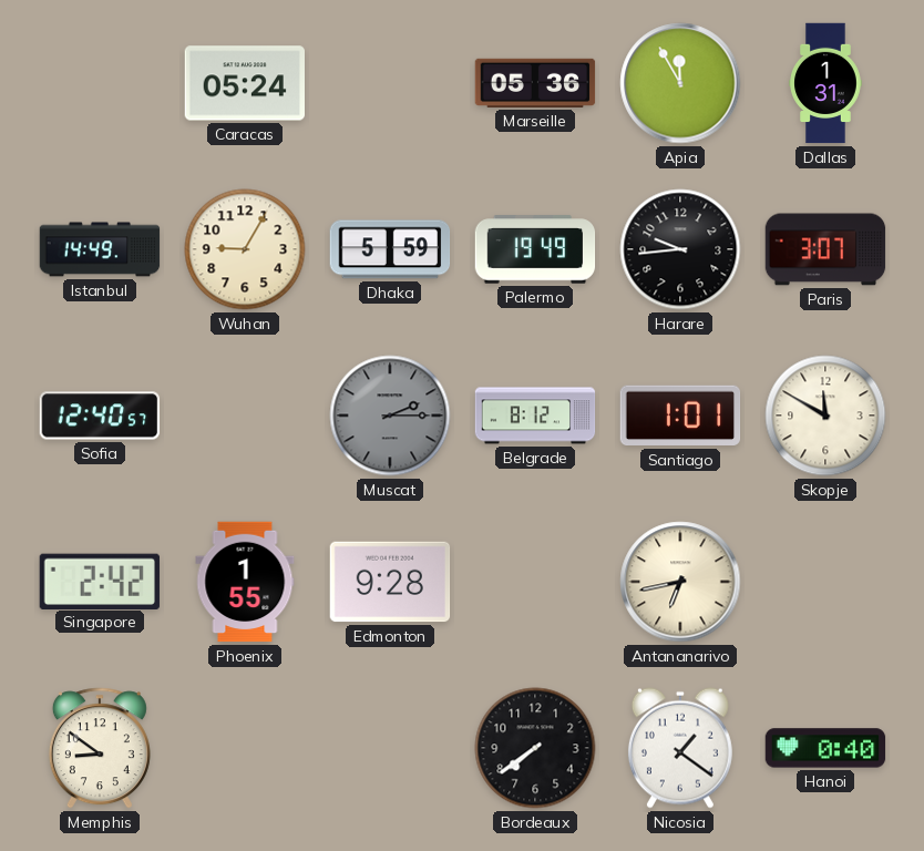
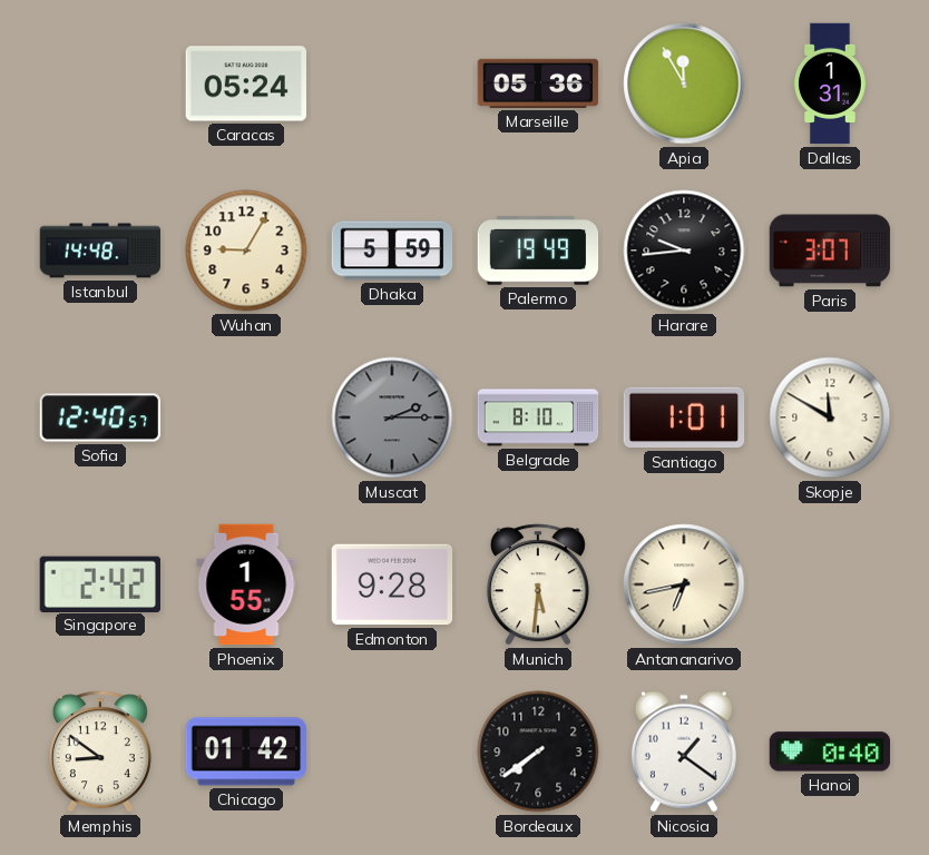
Istanbul: 14:49 -> 14:48 (100, 250)
Belgrade: 8:12 -> 8:10 (538, 417)
Munich: none -> 5:31 (538, 584)
Chicago: none -> 01:42 (246, 751)
